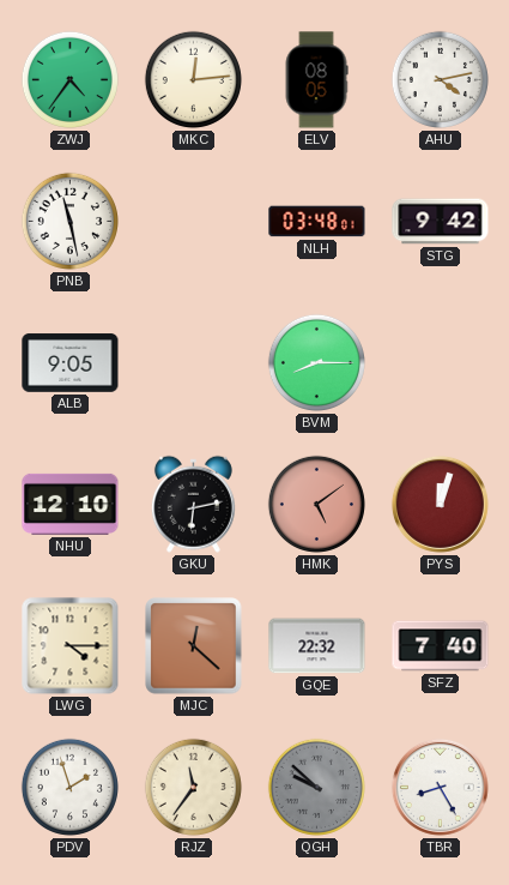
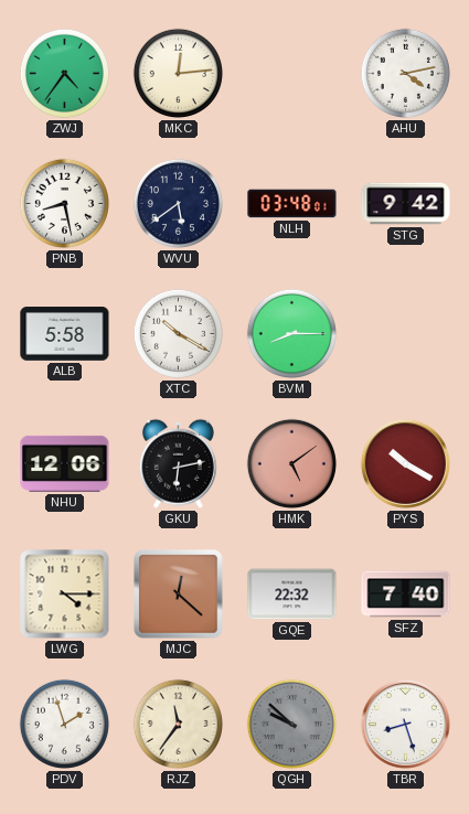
ELV: 08:05 -> none (316, 80)
PNB: 11:28 -> 8:28 (64, 203)
WVU: none -> 5:39 (178, 203)
ALB: 9:05 -> 5:58 (65, 334)
XTC: none -> 10:20 (178, 333)
NHU: 12:10 -> 12:06 (65, 463)
PYS: 12:03 -> 10:20 (405, 463)
TBR: 8:25 -> 8:27 (405, 724)
